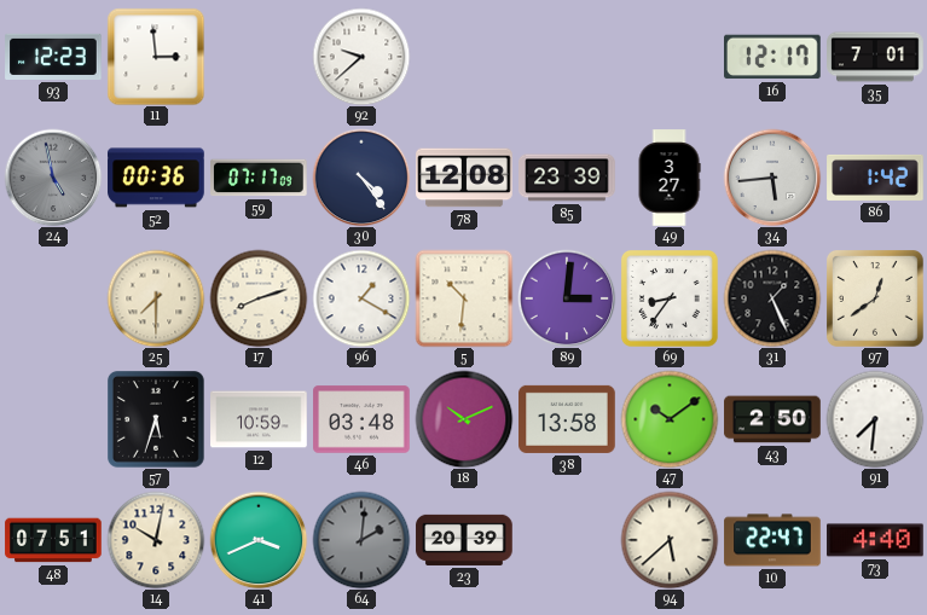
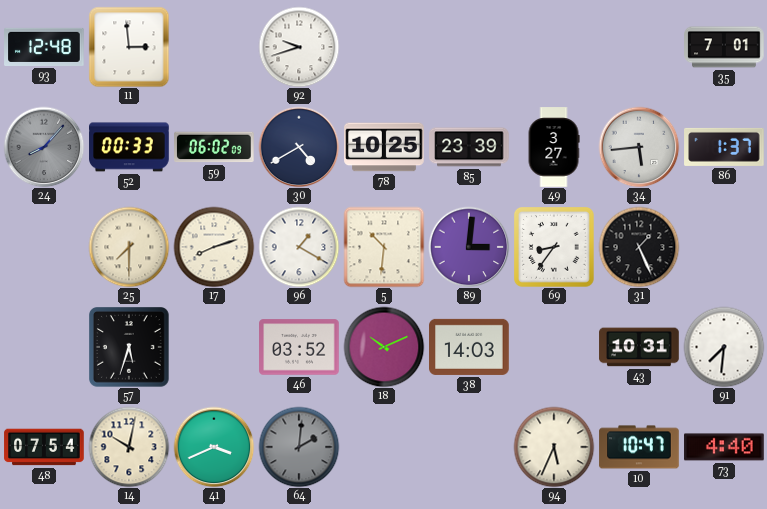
93: 12:23 -> 12:48 (44, 47)
92: 9:38 -> 9:42 (299, 47)
16: 12:17 -> none (774, 57)
24: 4:58 -> 8:07 (44, 147)
52: 00:36 -> 00:33 (129, 147)
59: 07:17 -> 06:02 (214, 147)
30: 4:24 -> 4:40 (299, 147)
78: 12:08 -> 10:25 (384, 147)
86: 1:42 -> 1:37 (724, 147)
97: 12:39 -> none (876, 300)
12: 10:59 -> none (259, 419)
46: 03:48 -> 03:52 (299, 347)
38: 13:58 -> 14:03 (469, 347)
47: 10:09 -> none (670, 419)
43: 2:50 -> 10:31 (639, 347)
48: 07:51 -> 07:54 (44, 447)
23: 20:39 -> none (464, 540)
94: 5:38 -> 5:34 (554, 447)
10: 22:47 -> 10:47 (639, 447)
